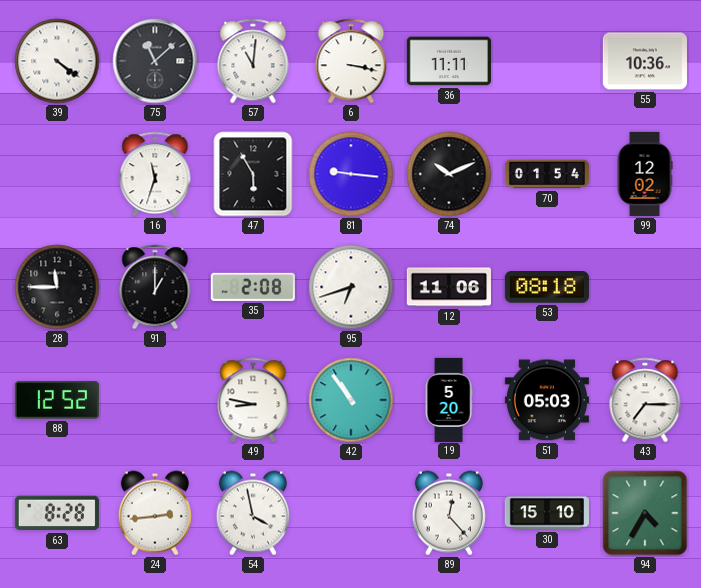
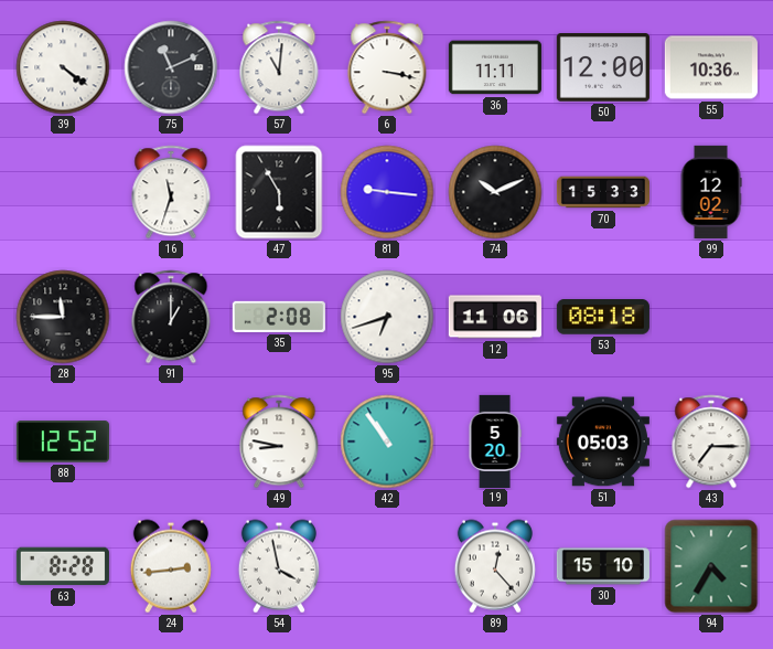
75: 11:08 -> 11:11 (171, 67)
50: none -> 12:00 (603, 68)
70: 01:54 -> 15:33 (602, 192)
